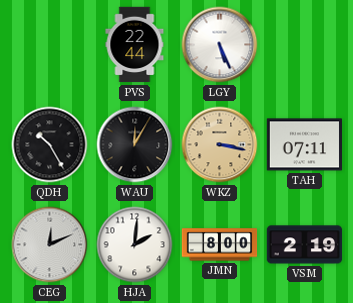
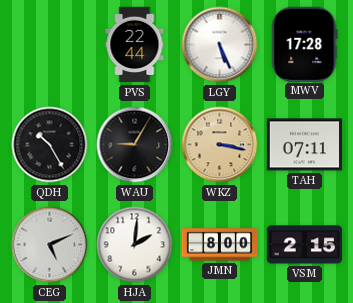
MWV: none -> 17:28 (305, 44)
WAU: 12:05 -> 9:05 (135, 145)
CEG: 12:11 -> 5:11 (50, 245)
VSM: 2:19 -> 2:15 (305, 245)
